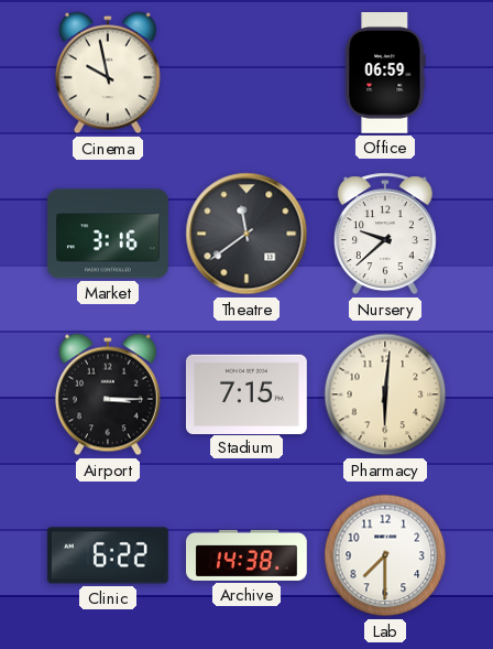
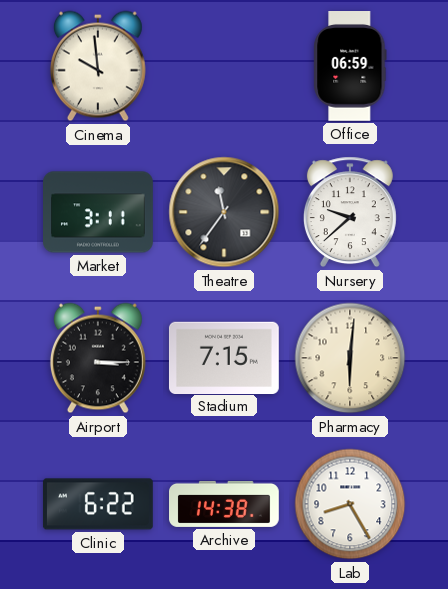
Cinema: 9:58 -> 9:59 (98, 66)
Market: 3:16 -> 3:11 (99, 212)
Theatre: 11:39 -> 11:36 (224, 212)
Lab: 7:30 -> 8:25 (350, 504)
